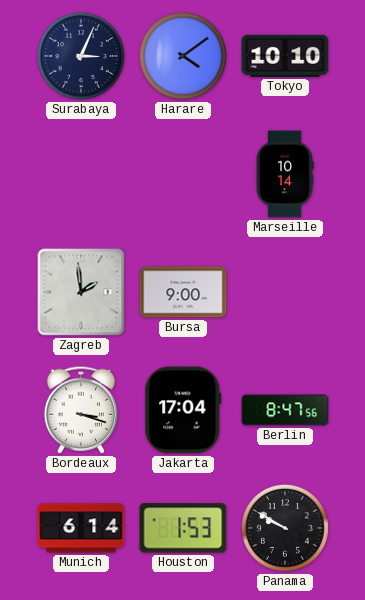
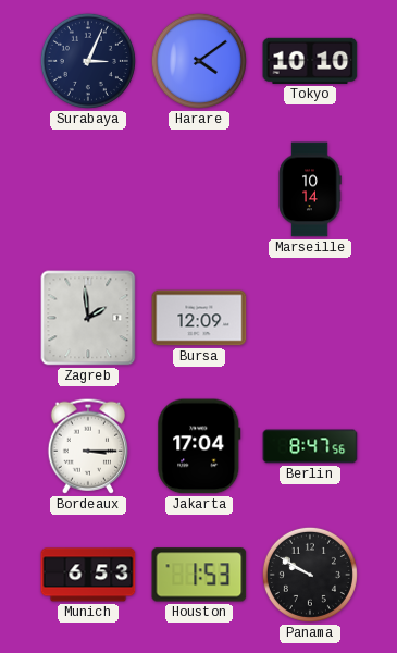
Bursa: 9:00 -> 12:09 (199, 318)
Bordeaux: 3:18 -> 3:15 (88, 446)
Munich: 6:14 -> 6:53 (88, 575)
